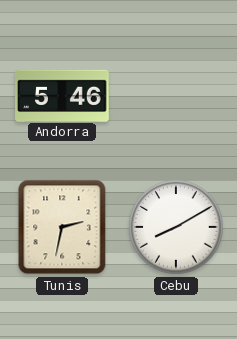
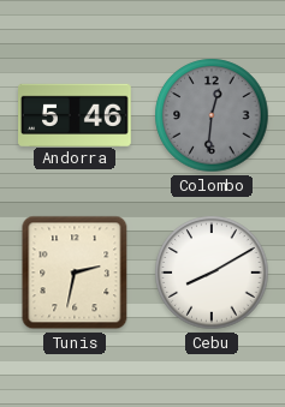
Colombo: none -> 12:31 (212, 115)
